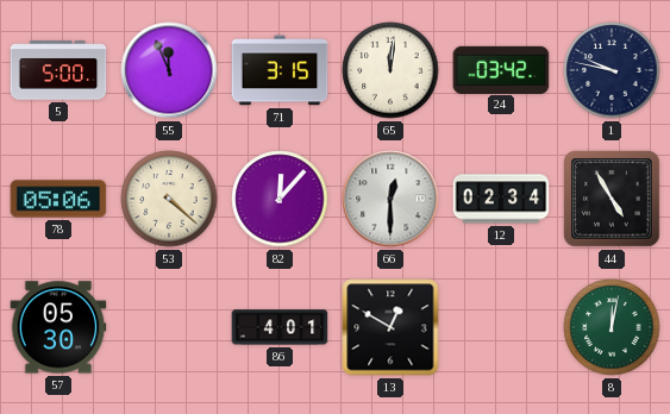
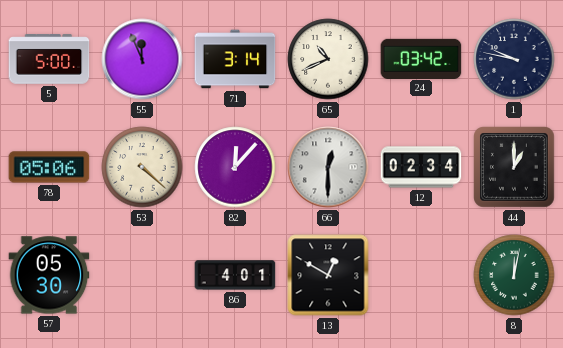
71: 3:15 -> 3:14 (235, 59)
65: 12:01 -> 10:41 (328, 59)
44: 4:55 -> 1:00 (514, 167)
